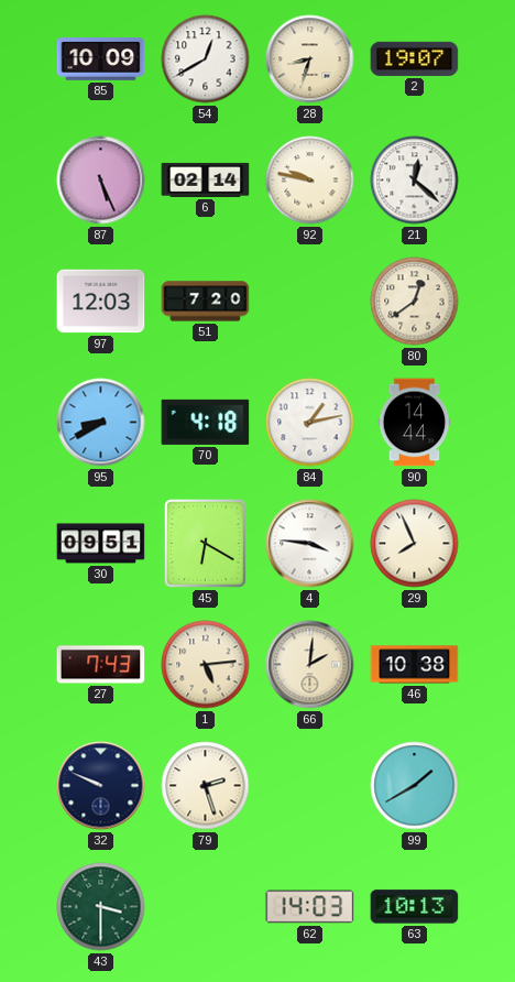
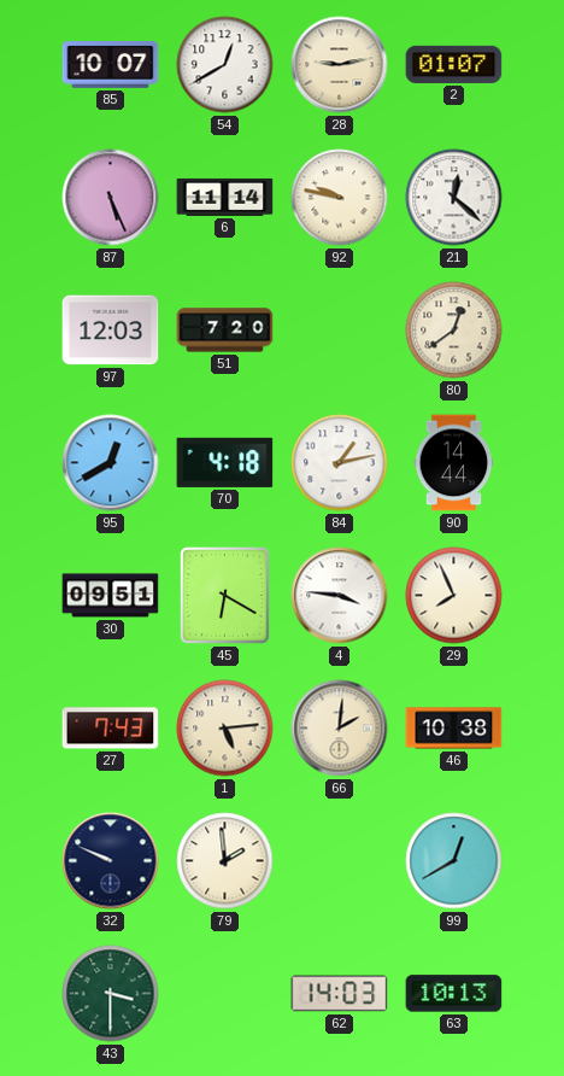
85: 10:09 -> 10:07 (111, 65)
28: 8:33 -> 9:13 (340, 65)
2: 19:07 -> 01:07 (454, 64)
6: 02:14 -> 11:14 (225, 197)
95: 8:40 -> 12:40 (111, 463)
79: 2:27 -> 1:59 (225, 861)
99: 1:40 -> 12:40 (454, 861)
